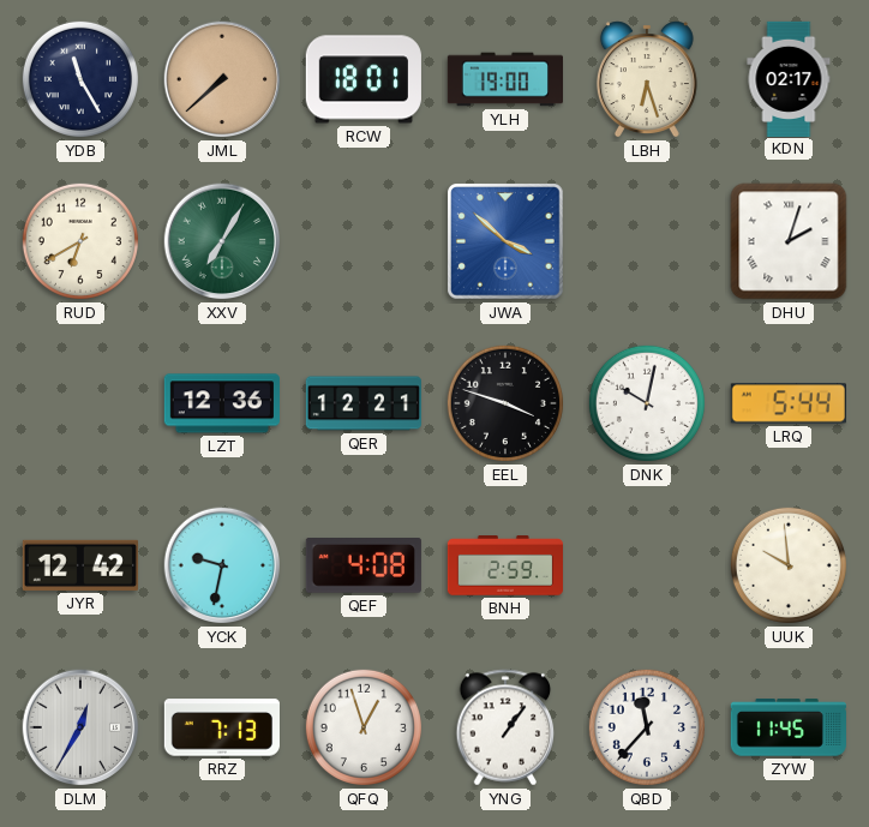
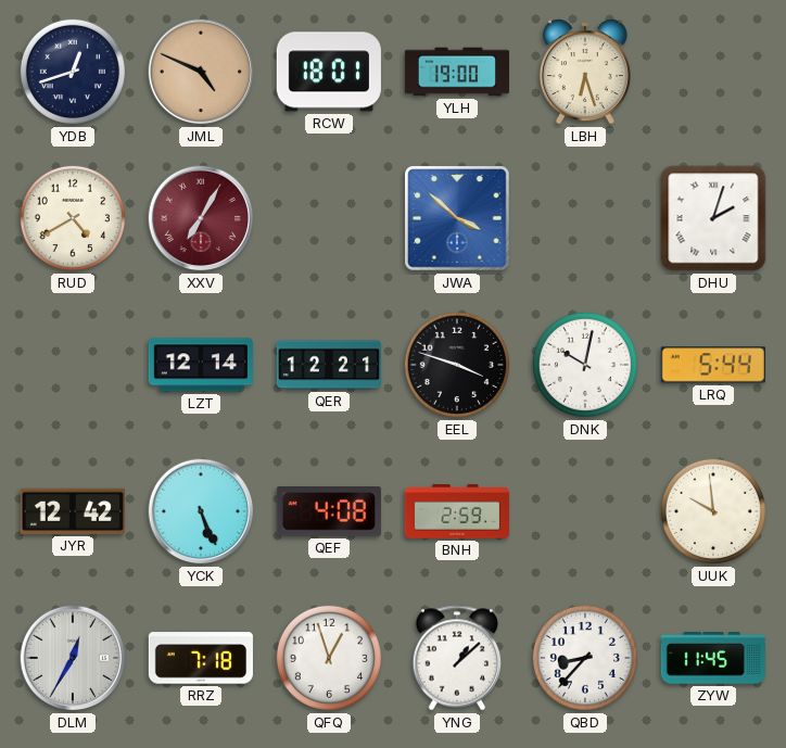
YDB: 11:25 -> 12:42 (73, 72)
JML: 7:38 -> 4:49 (201, 72)
KDN: 02:17 -> none (789, 78)
RUD: 6:40 -> 4:40 (73, 218)
XXV dial: green -> burgundy (201, 218)
LZT: 12:36 -> 12:14 (201, 365)
YCK: 9:32 -> 5:26 (201, 511)
RRZ: 7:13 -> 7:18 (201, 658)
YNG: 1:06 -> 1:08 (457, 658)
QBD: 11:37 -> 8:37 (585, 658)
